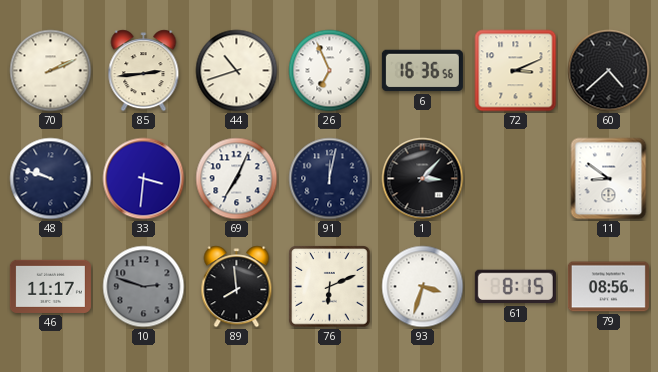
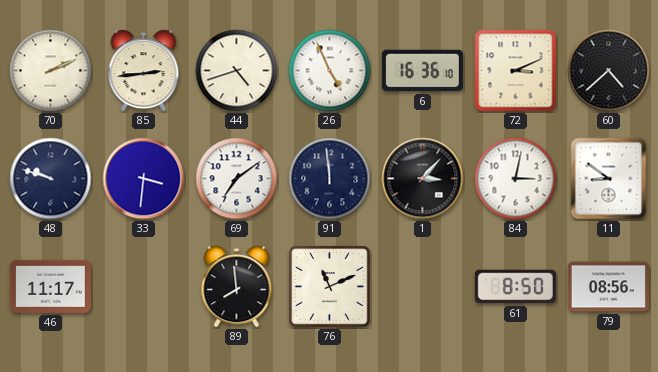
44: 10:42 -> 4:42 (237, 71)
26: 6:56 -> 4:56 (330, 71)
6: 16:36:56 -> 16:36:10 (422, 71)
69: 7:04 -> 7:09 (237, 179)
91: 12:02 -> 11:59 (330, 179)
84: none -> 3:02 (516, 179)
10: 2:48 -> none (144, 287)
76: 6:11 -> 11:11 (330, 287)
93: 3:33 -> none (423, 287)
61: 8:15 -> 8:50 (515, 287)
